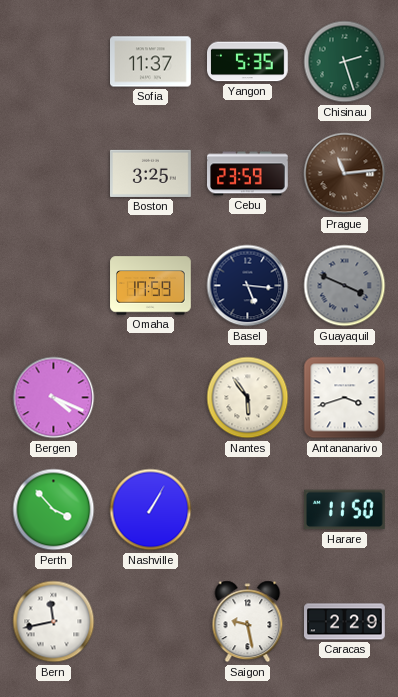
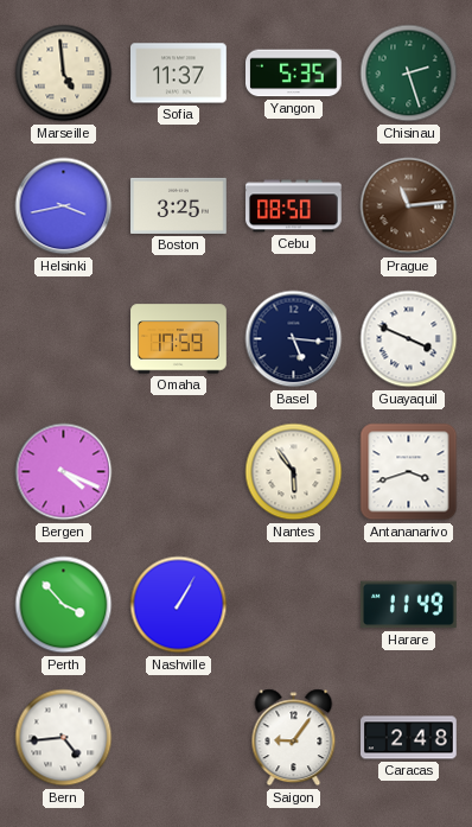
Marseille: none -> 4:59 (64, 74)
Helsinki: none -> 3:43 (64, 206)
Cebu: 23:59 -> 08:50 (294, 206)
Guayaquil dial: grey -> white (409, 339)
Harare: 11:50 -> 11:49 (409, 605)
Bern: 11:43 -> 4:44 (64, 738)
Saigon: 9:28 -> 9:06 (294, 738)
Caracas: 2:29 -> 2:48 (409, 738)
